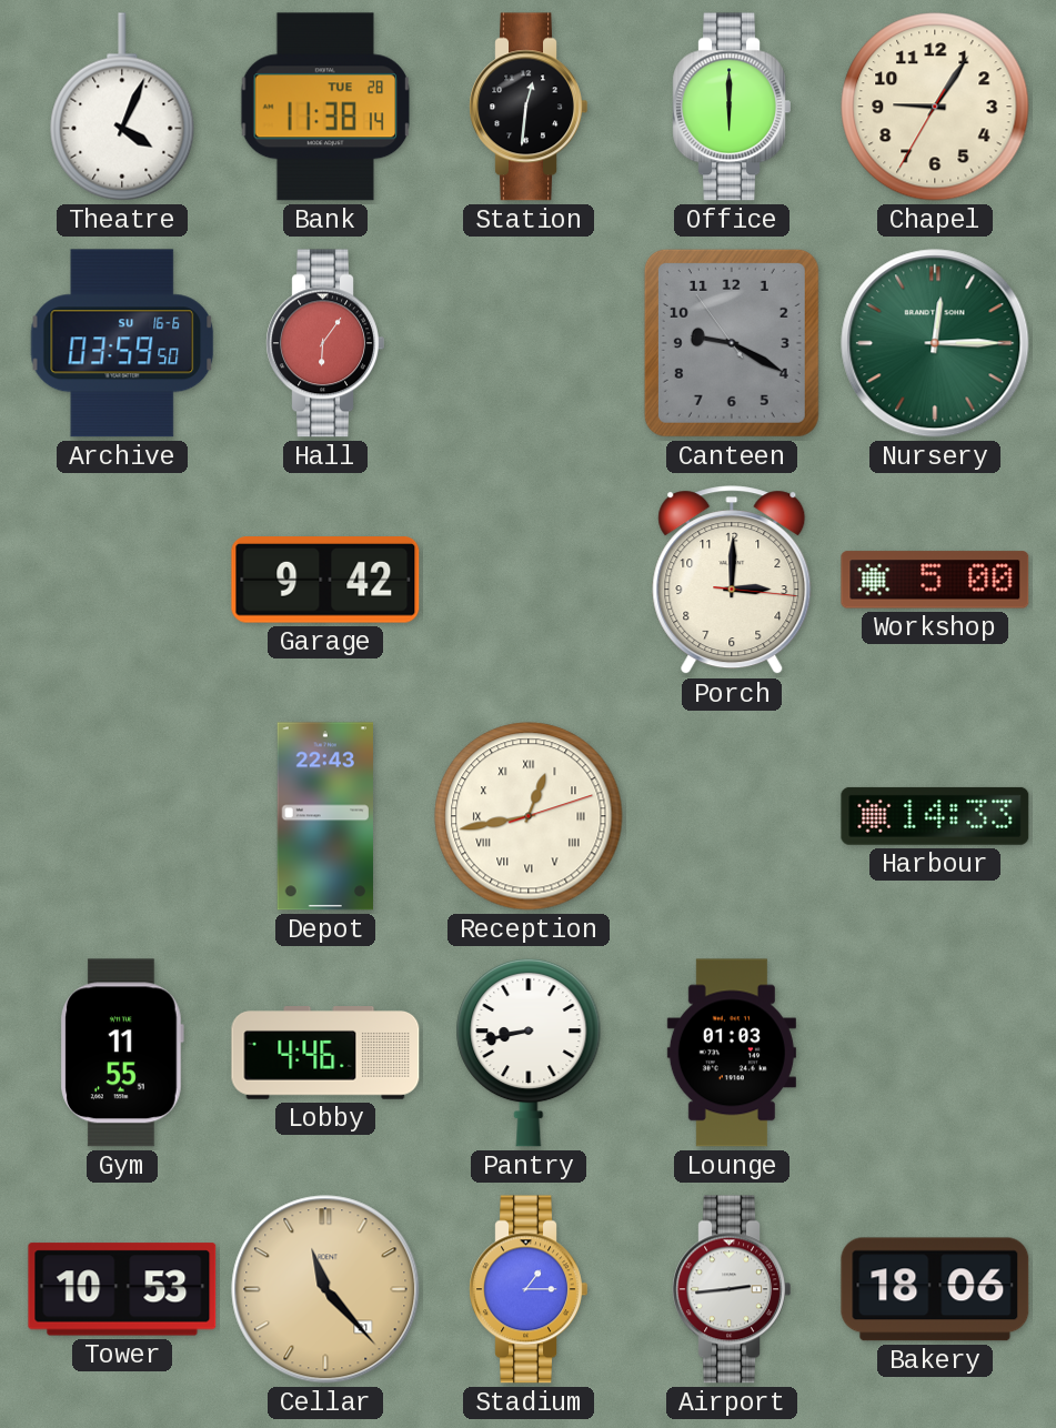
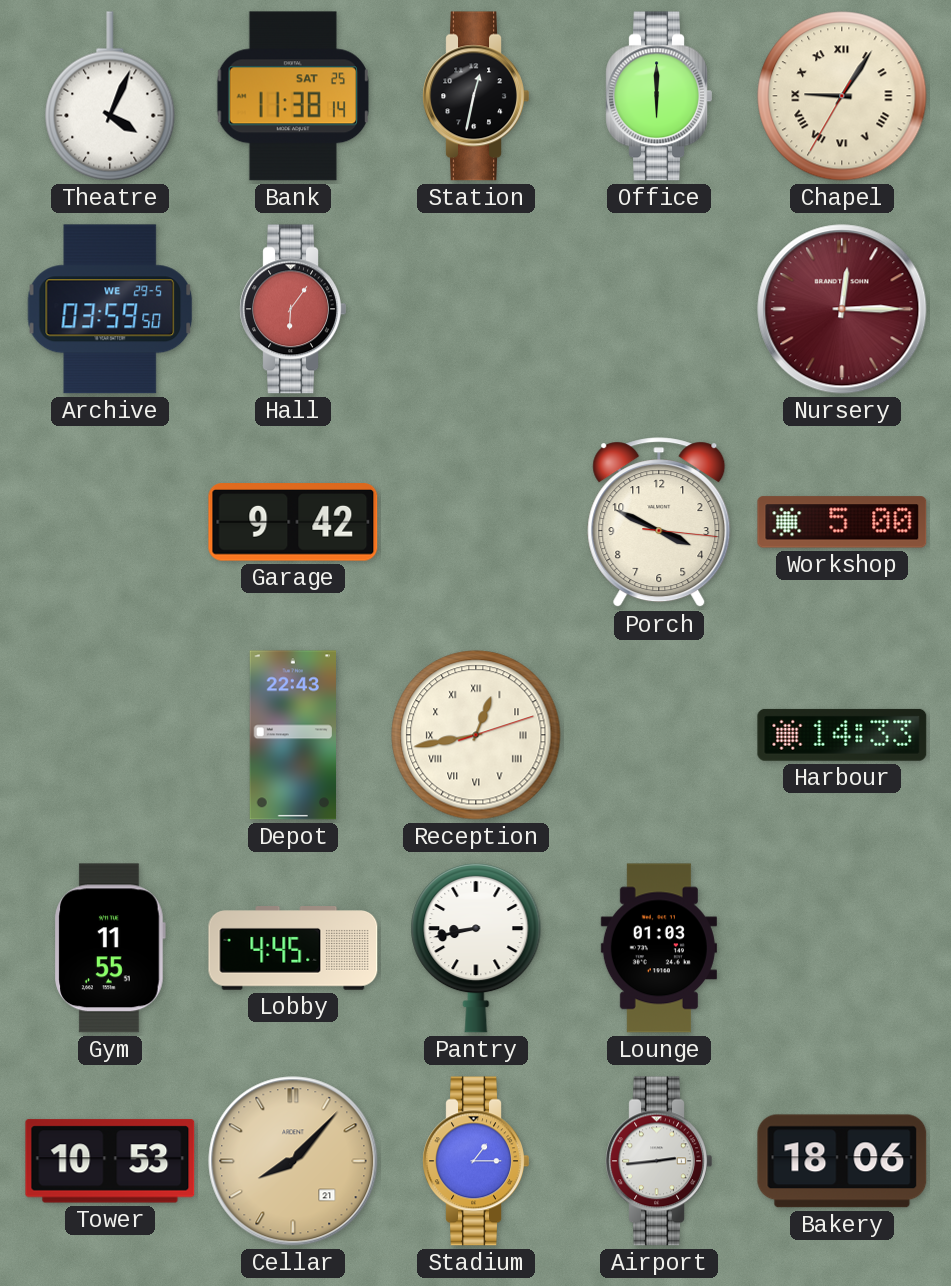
Bank date: TUE 28 -> SAT 25 (293, 96)
Station: 12:31 -> 12:32 (476, 96)
Chapel numerals: Arabic -> Roman (842, 96)
Archive date: SU 16-6 -> WE 29-5 (110, 309)
Canteen: 9:19 -> none (732, 343)
Nursery dial: green -> burgundy (842, 309)
Porch: 3:00 -> 3:49 (659, 523)
Lobby: 4:46 -> 4:45 (293, 949)
Cellar: 11:23 -> 8:07 (293, 1161)
